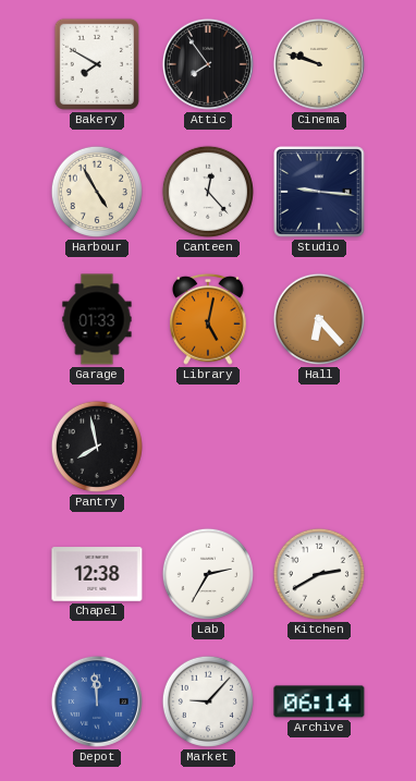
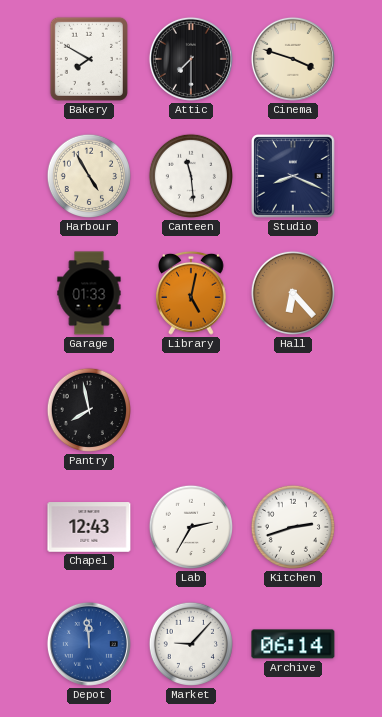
Attic: 7:54 -> 7:30 (191, 59)
Cinema: 9:48 -> 3:48 (293, 59)
Canteen: 12:23 -> 11:29 (191, 176)
Studio: 9:16 -> 8:19 (293, 176)
Chapel: 12:38 -> 12:43 (89, 527)
Kitchen: 2:40 -> 2:42 (293, 527)
